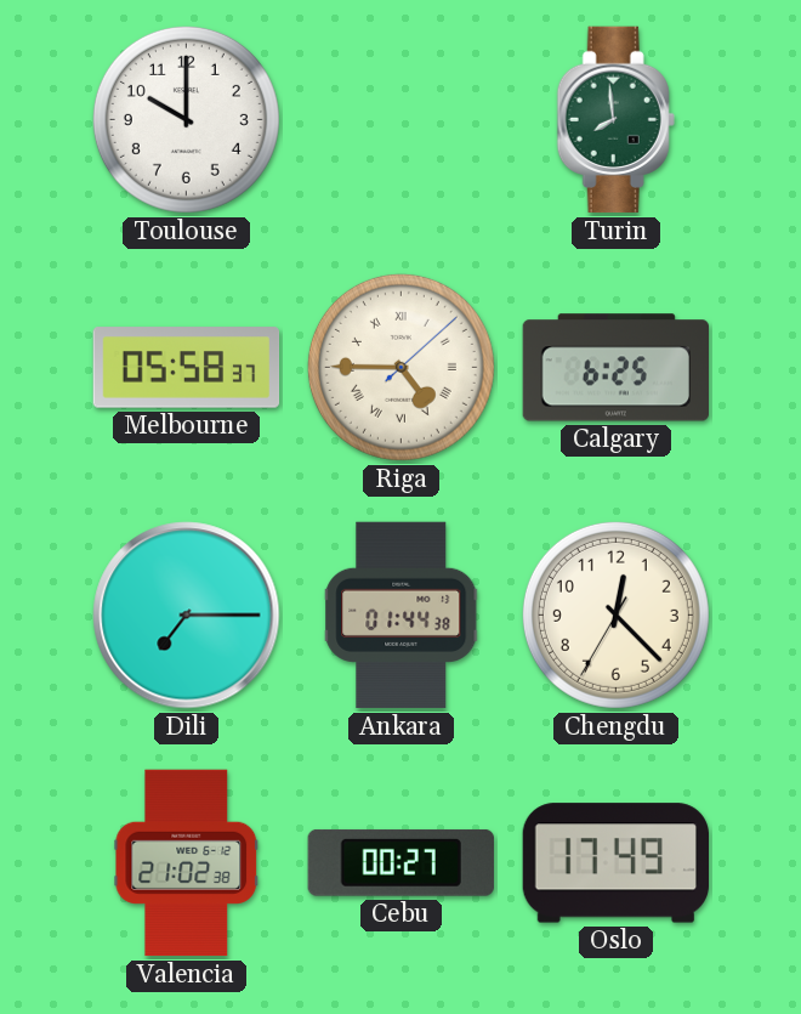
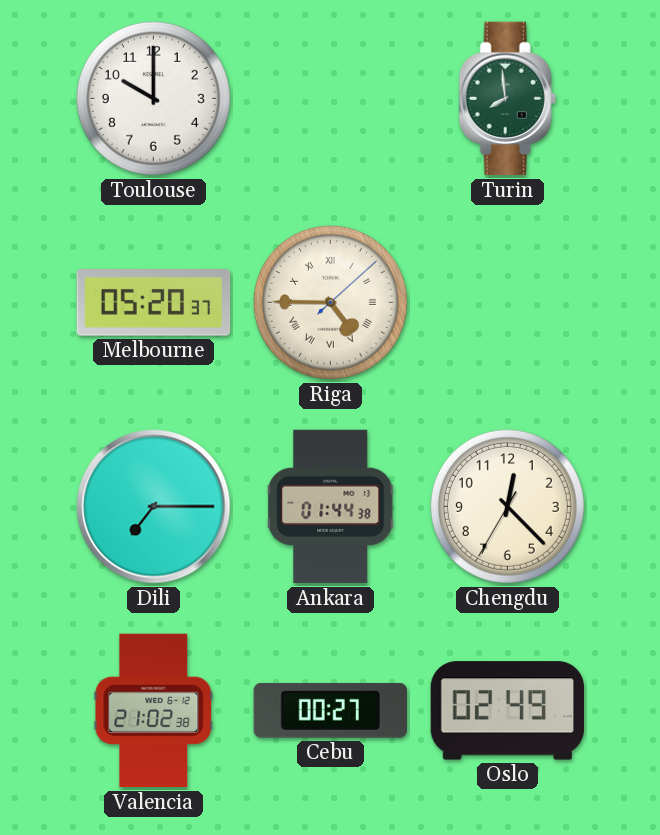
Melbourne: 05:58 -> 05:20 (154, 303)
Calgary: 6:25 -> none (617, 368)
Oslo: 17:49 -> 02:49 (507, 711)
